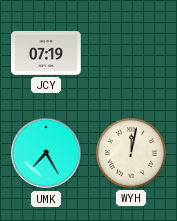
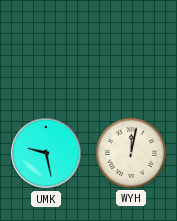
JCY: 07:19 -> none (46, 54)
UMK: 7:25 -> 9:28 (46, 153)
